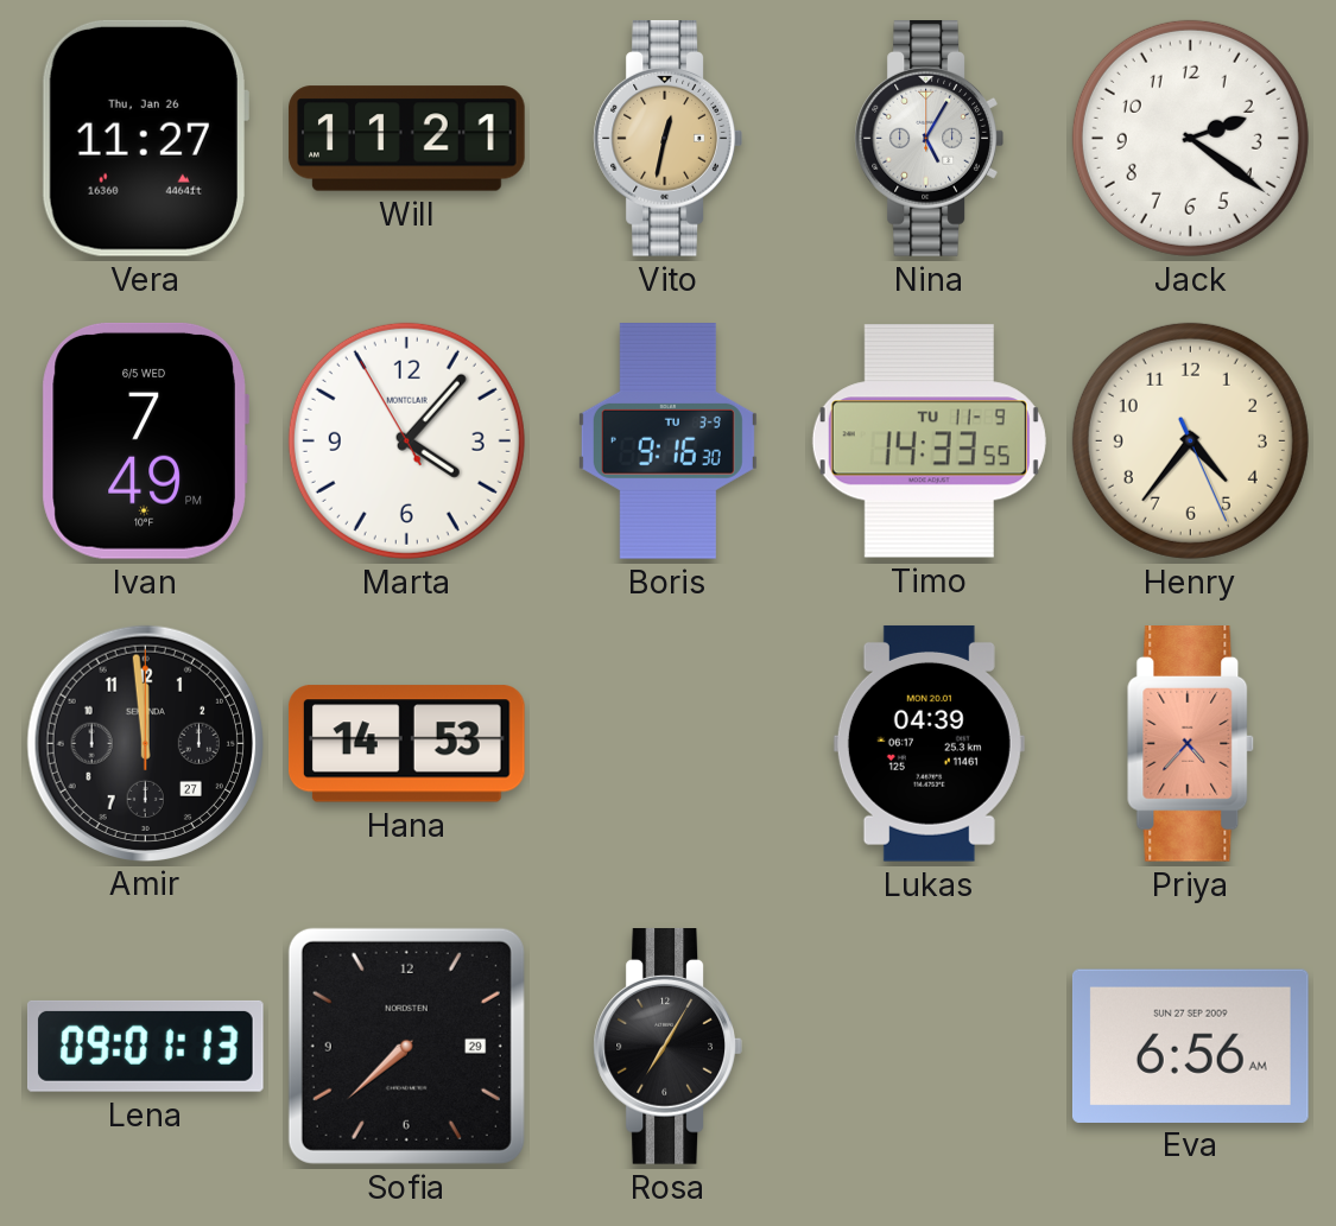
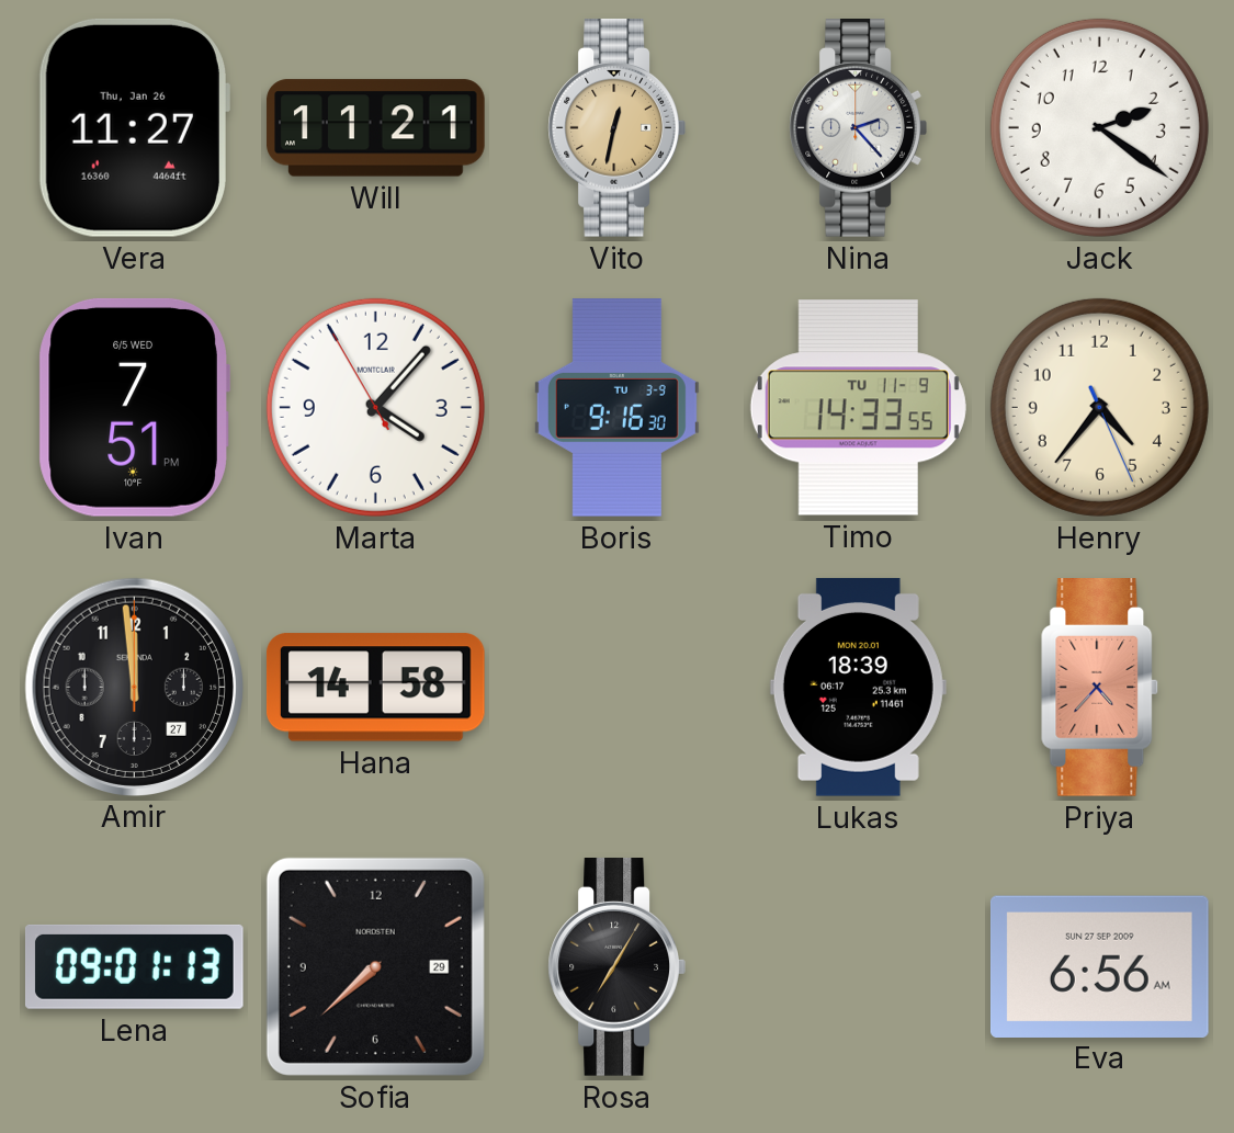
Nina: 5:05 -> 2:23 (858, 128)
Ivan: 7:49 -> 7:51 (134, 407)
Hana: 14:53 -> 14:58 (375, 688)
Lukas: 04:39 -> 18:39 (858, 687)
